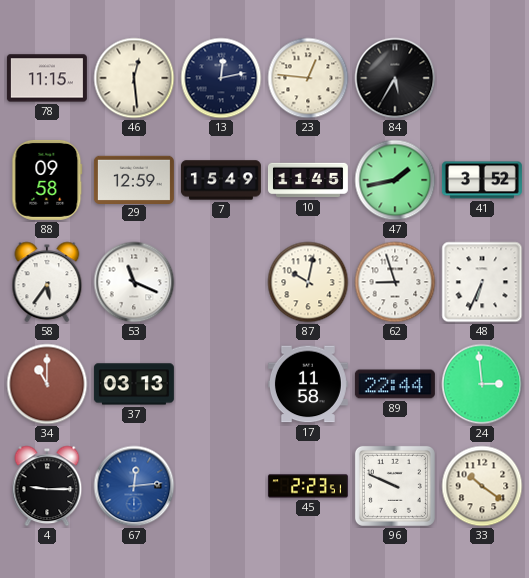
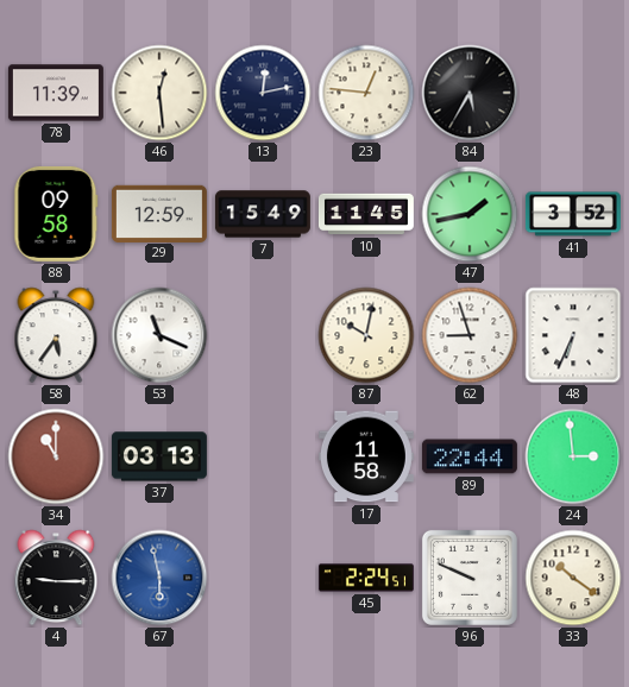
78: 11:15 -> 11:39 (56, 93)
67: 12:14 -> 5:58 (159, 578)
45: 2:23 -> 2:24 (366, 578)
